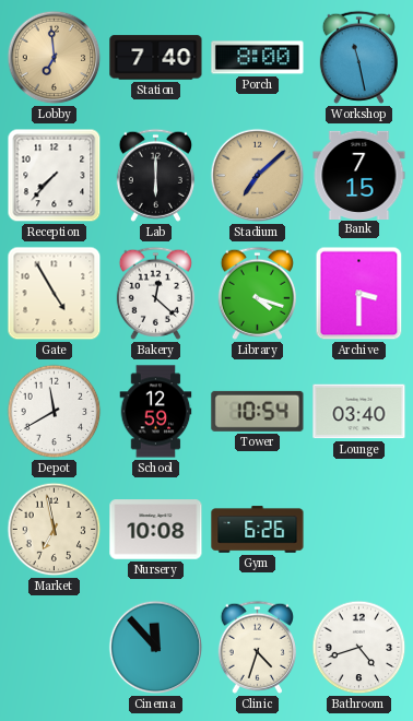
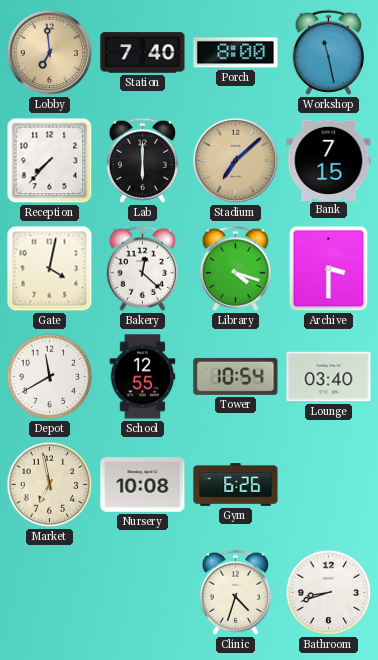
Gate: 4:55 -> 4:02 (50, 269)
School: 12:59 -> 12:55 (143, 377)
Cinema: 11:53 -> none (156, 648)
Bathroom: 4:42 -> 8:42 (329, 593)
